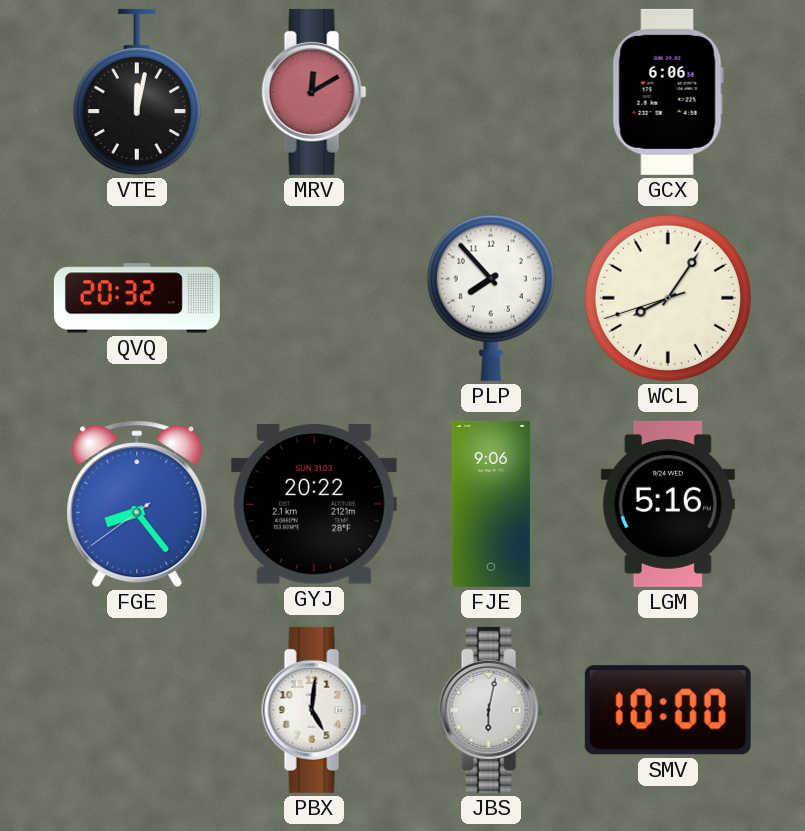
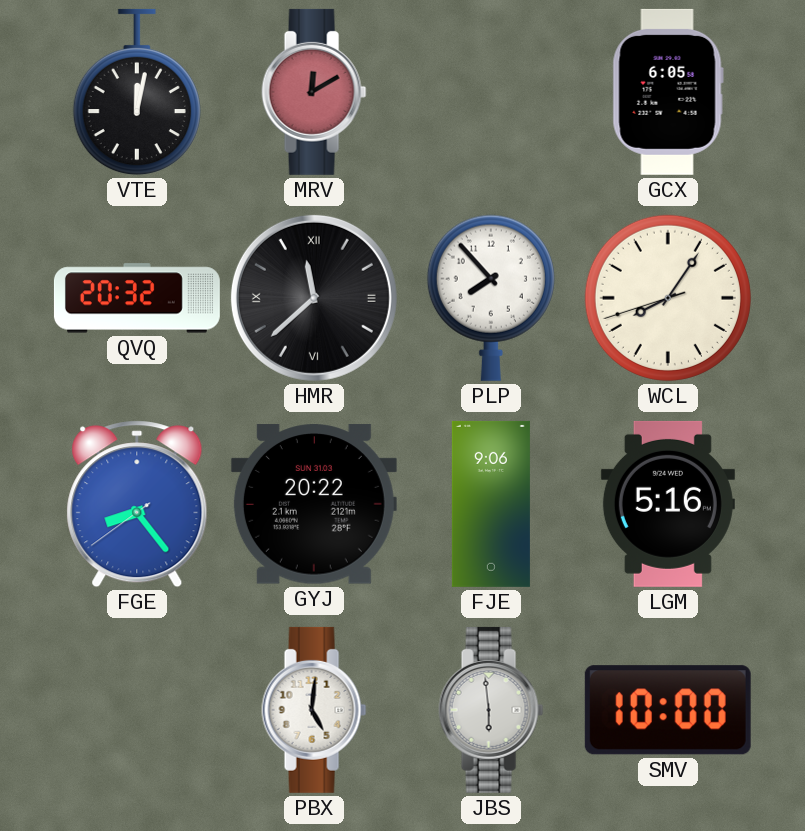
GCX: 6:06 -> 6:05 (668, 92)
HMR: none -> 11:38 (314, 298)
JBS: 6:02 -> 5:59 (491, 710)
